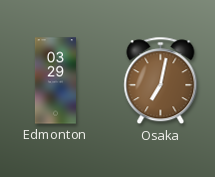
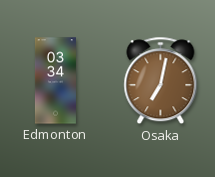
Edmonton: 03:29 -> 03:34 (55, 81)
